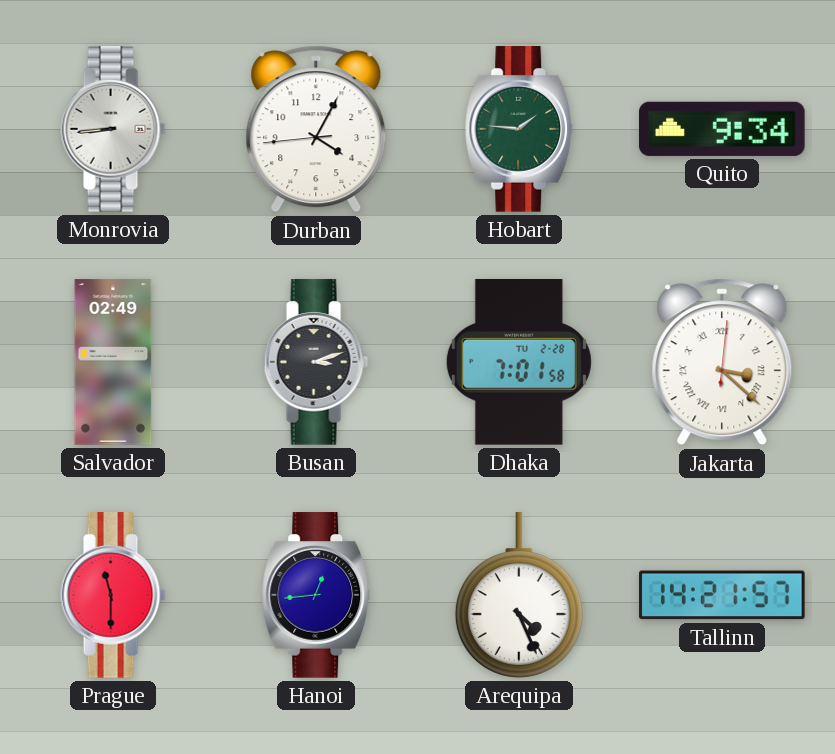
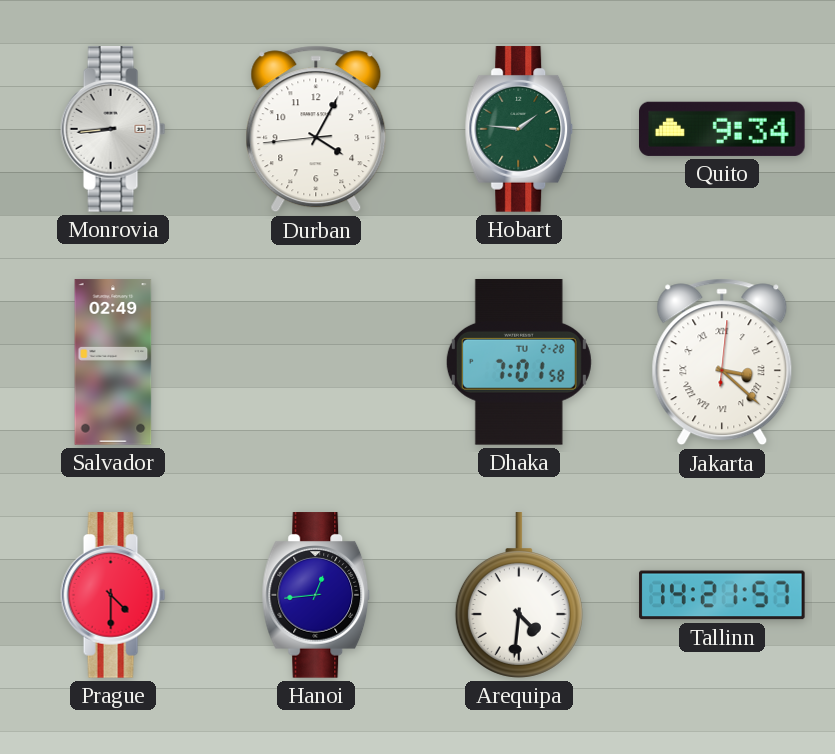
Busan: 3:12 -> none (316, 362)
Prague: 11:30 -> 4:30 (113, 595)
Arequipa: 4:26 -> 4:31 (519, 595)
